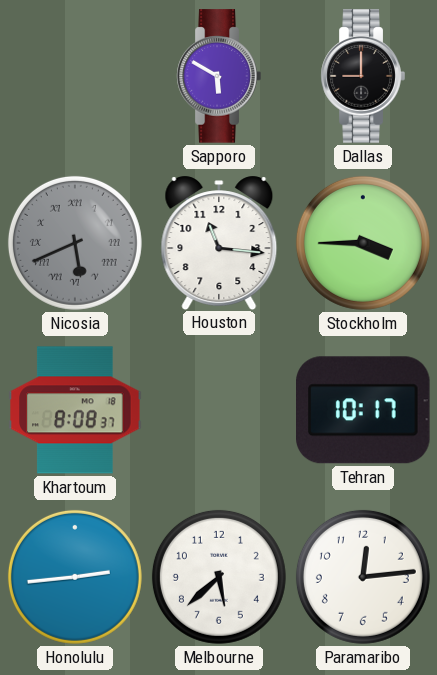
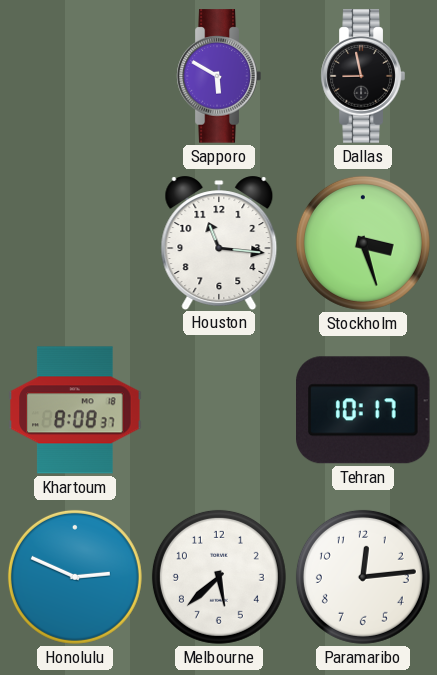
Dallas: 9:00 -> 8:58 (363, 76)
Nicosia: 5:41 -> none (75, 243)
Stockholm: 3:45 -> 3:27 (363, 243)
Honolulu: 2:44 -> 2:49 (75, 577)
